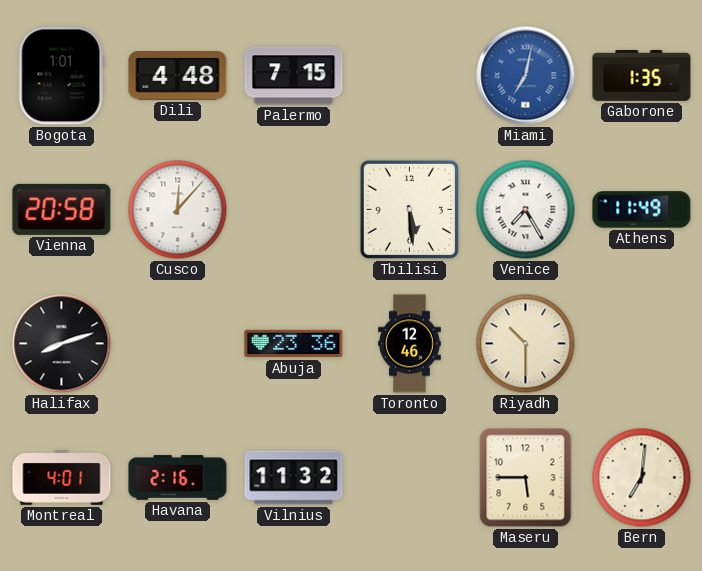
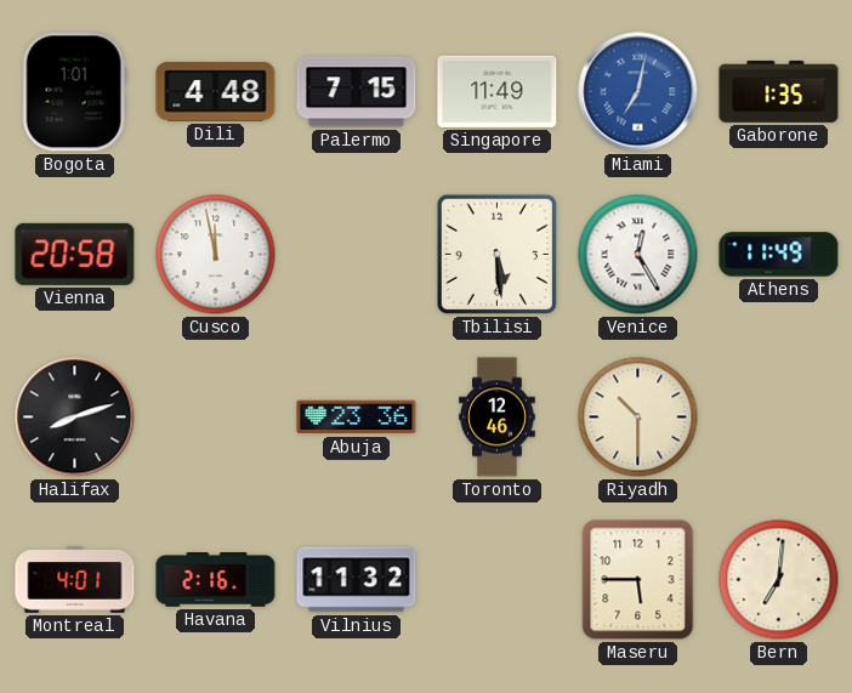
Singapore: none -> 11:49 (498, 91)
Cusco: 12:07 -> 11:58 (216, 255)
Venice: 7:25 -> 12:25 (638, 255)
